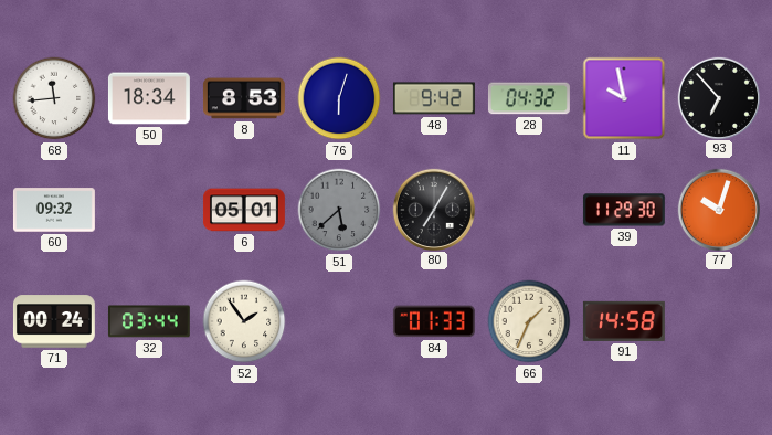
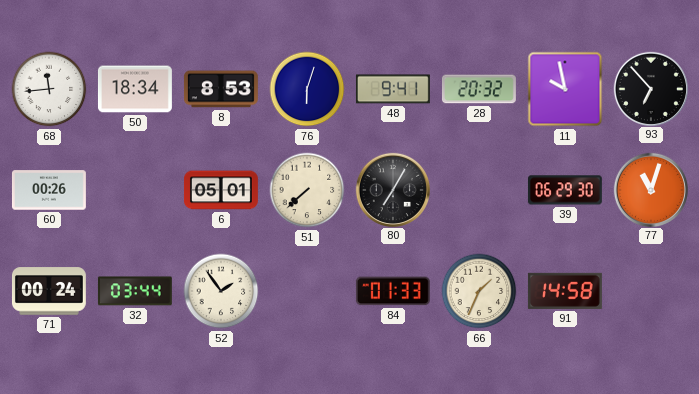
48: 9:42 -> 9:41 (393, 89)
28: 04:32 -> 20:32 (479, 89)
60: 09:32 -> 00:26 (49, 190)
51: 5:38 -> 7:38 (307, 190)
51 dial: grey -> cream (307, 190)
39: 11:29 -> 06:29 (565, 190)
77: 10:03 -> 11:03 (650, 189)
